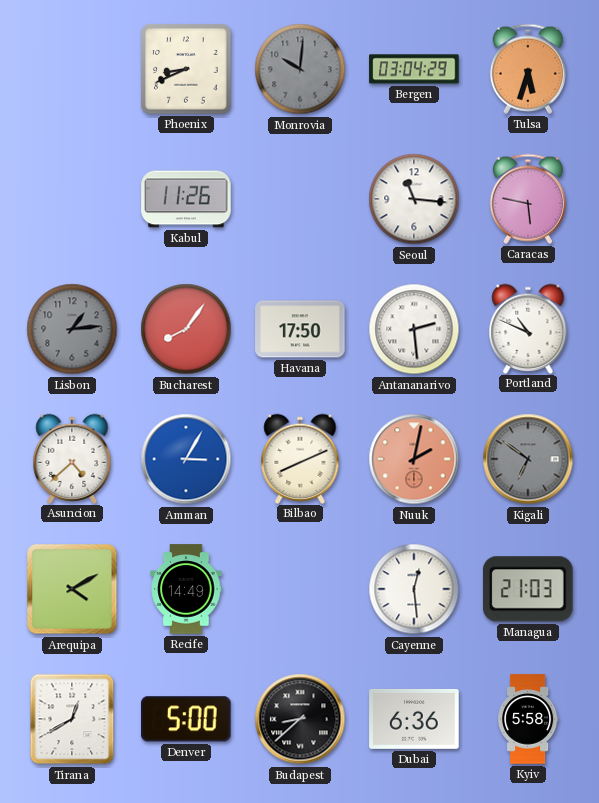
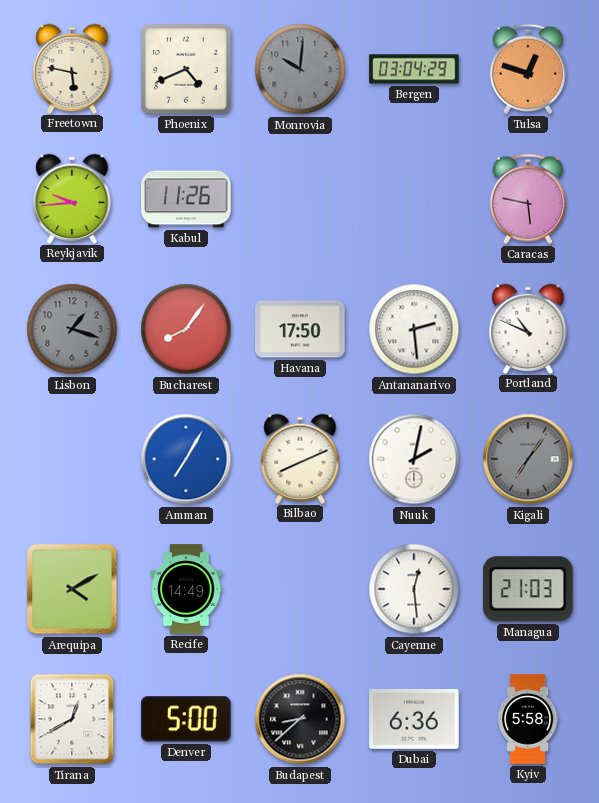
Freetown: none -> 5:47 (72, 68)
Phoenix: 8:41 -> 4:41 (186, 69)
Tulsa: 5:33 -> 12:48 (528, 69)
Reykjavik: none -> 9:44 (72, 198)
Seoul: 11:16 -> none (414, 199)
Lisbon: 1:14 -> 1:18 (72, 329)
Asuncion: 4:38 -> none (72, 458)
Amman: 3:05 -> 7:05 (186, 459)
Nuuk dial: salmon -> white (414, 459)
Kigali: 6:51 -> 7:06 (528, 459)
